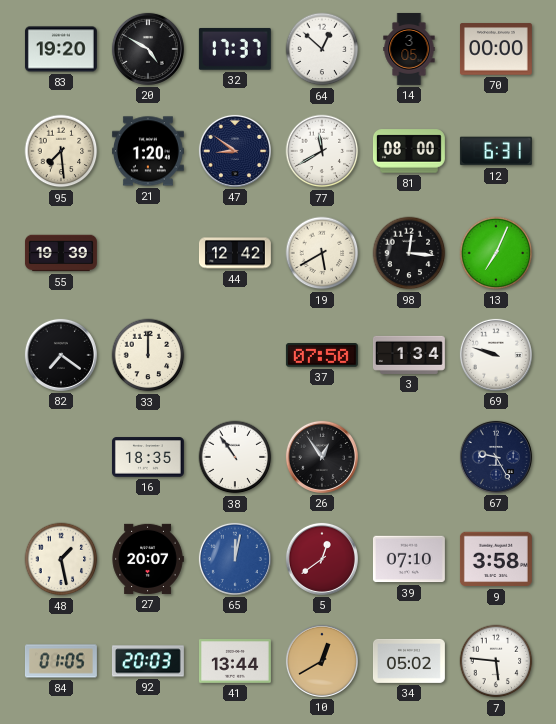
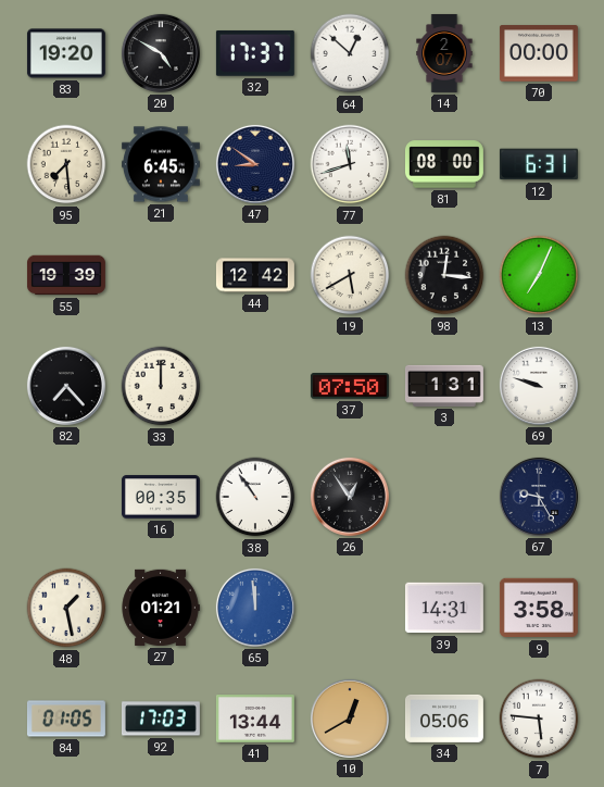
14: 3:05 -> 2:07 (444, 53)
21: 1:20 -> 6:45 (161, 164)
77: 11:40 -> 11:42 (350, 164)
82: 7:21 -> 7:23 (66, 386)
3: 1:34 -> 1:31 (444, 386)
16: 18:35 -> 00:35 (161, 497)
27: 20:07 -> 01:21 (161, 608)
65: 12:02 -> 11:59 (255, 608)
5: 12:39 -> none (322, 559)
39: 07:10 -> 14:31 (444, 608)
92: 20:03 -> 17:03 (161, 719)
34: 05:02 -> 05:06 (444, 719)
